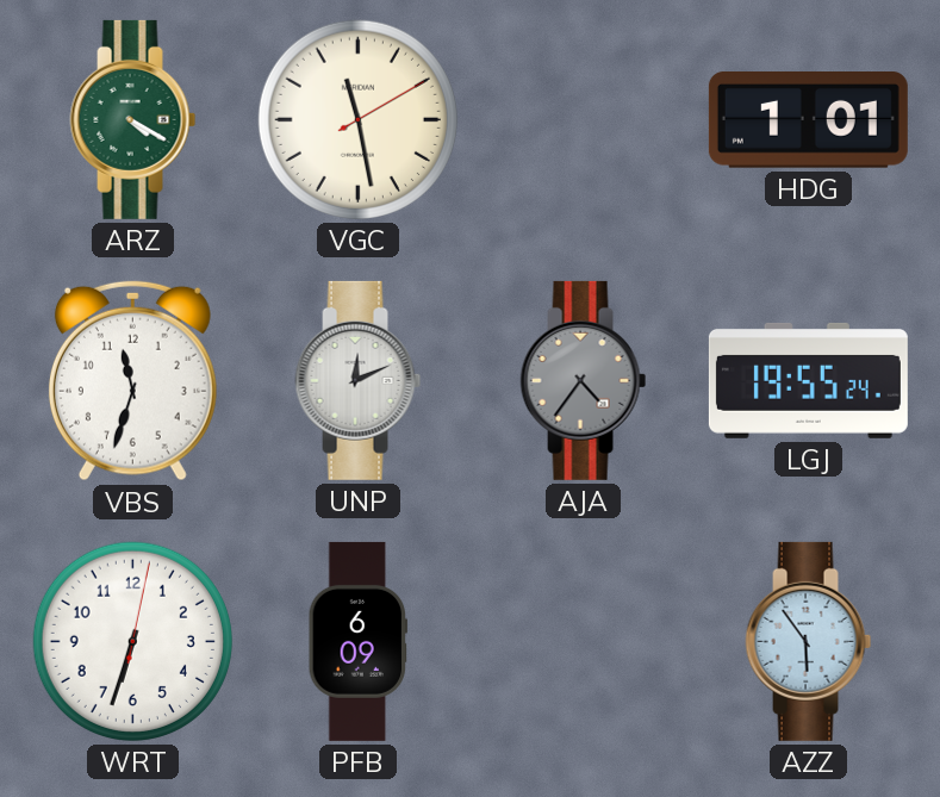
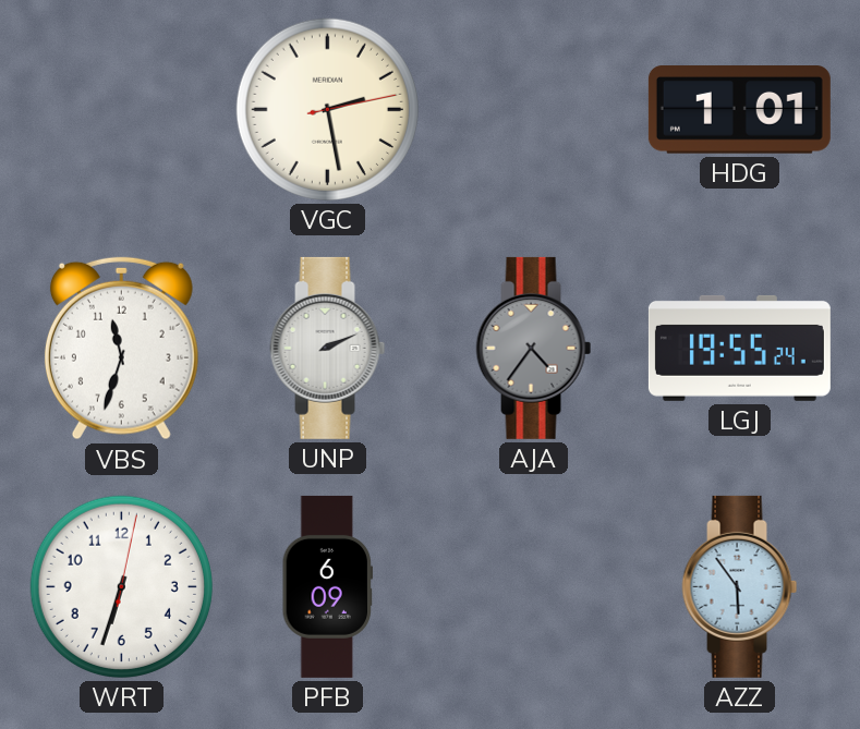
ARZ: 4:20 -> none (133, 119)
VGC: 11:28 -> 2:28 (327, 109)
UNP: 12:11 -> 2:11 (328, 348)
